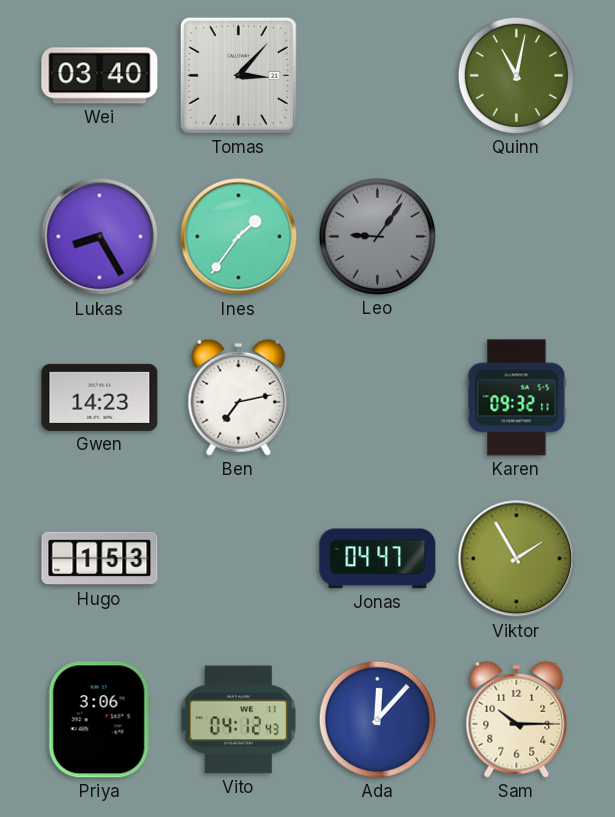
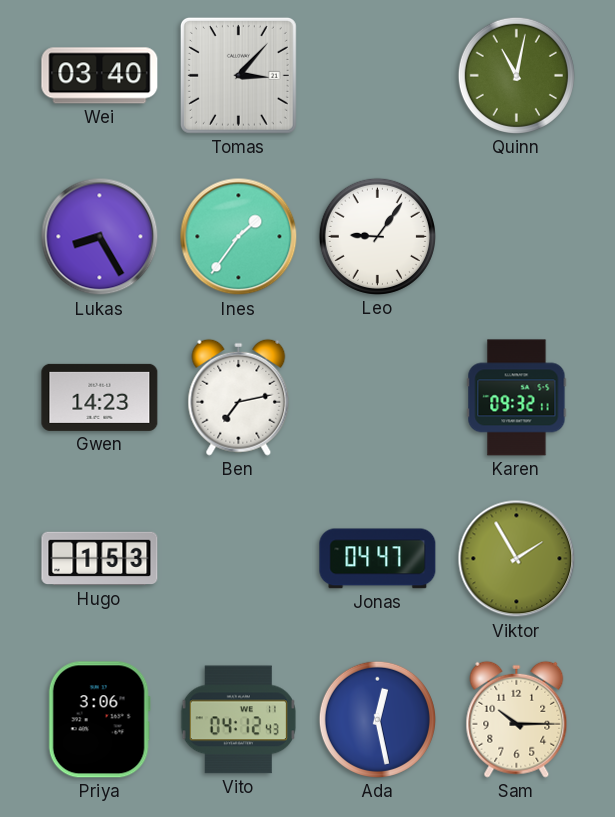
Leo dial: grey -> white (377, 236)
Ada: 12:07 -> 12:28 (377, 719)
